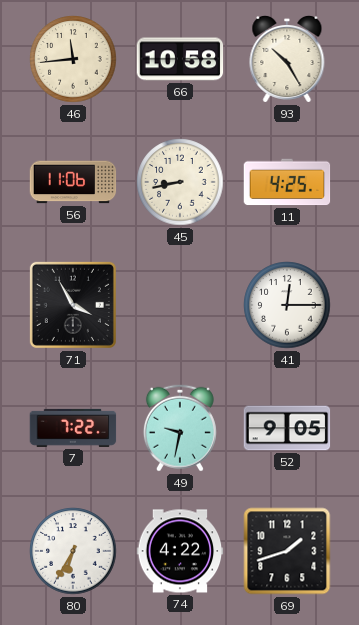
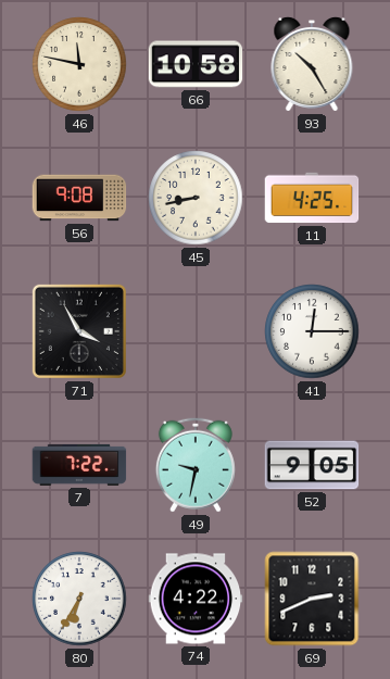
46: 11:44 -> 11:47 (79, 64)
56: 11:06 -> 9:08 (79, 198)
69: 1:42 -> 2:41 (312, 599)
